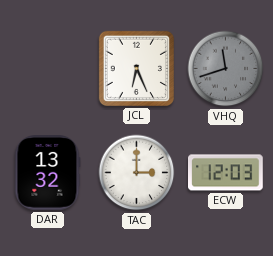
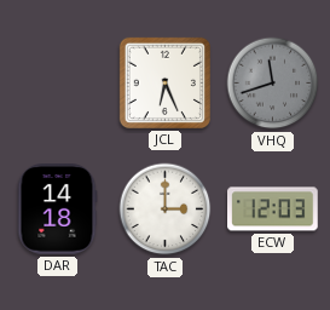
DAR: 13:32 -> 14:18 (57, 209)
